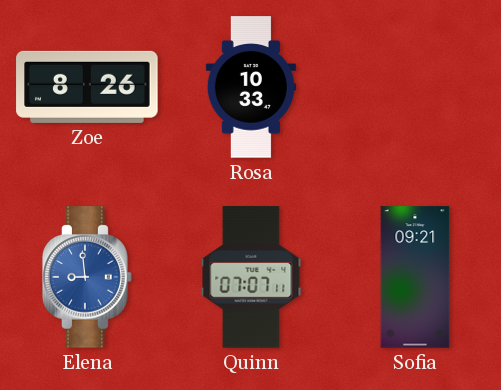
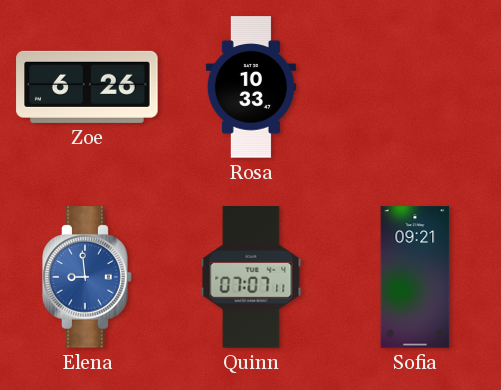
Zoe: 8:26 -> 6:26 (87, 87)
